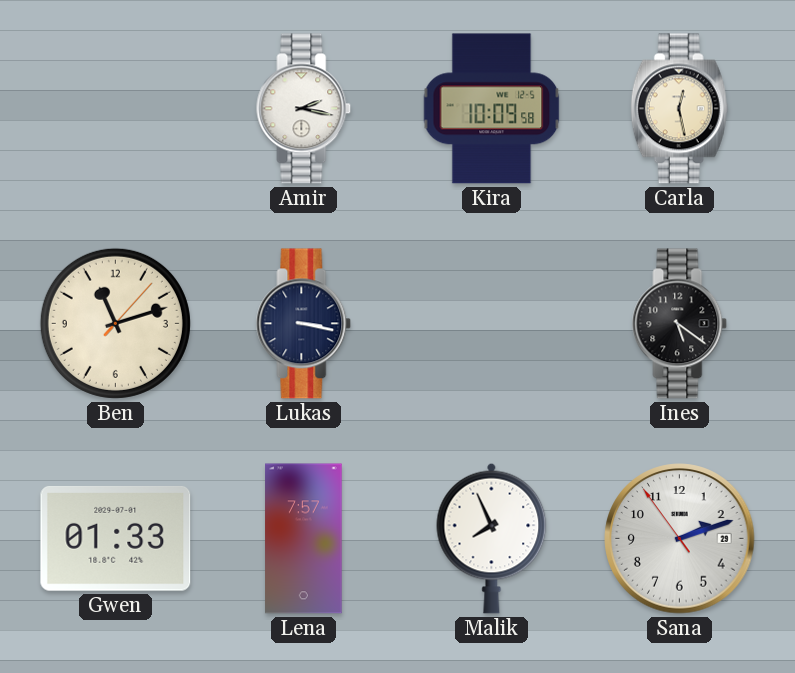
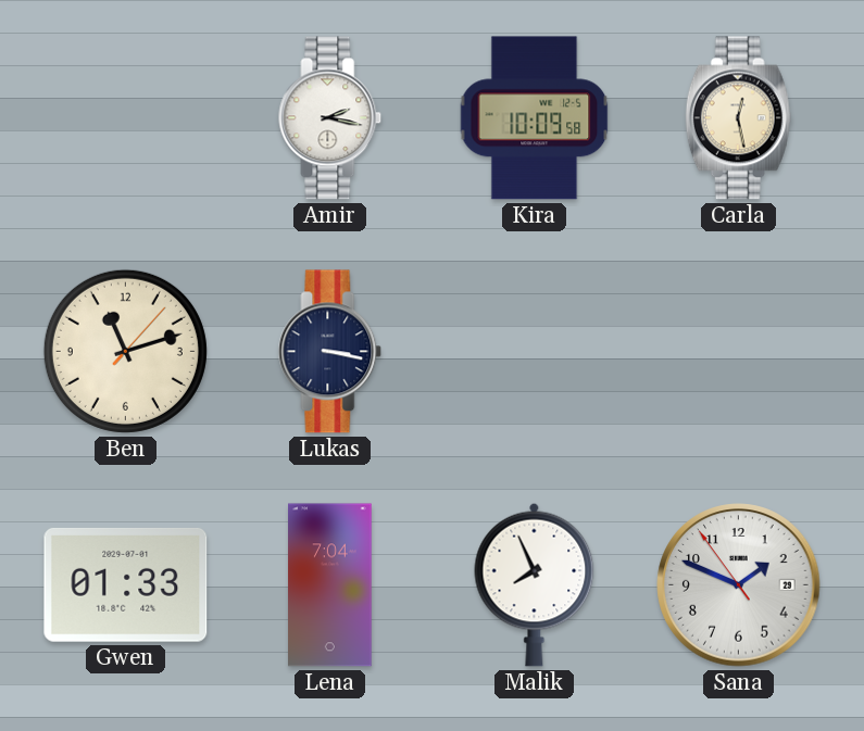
Ines: 5:21 -> none (680, 324)
Lena: 7:57 -> 7:04 (330, 585)
Sana: 2:11 -> 1:48 (739, 585)
